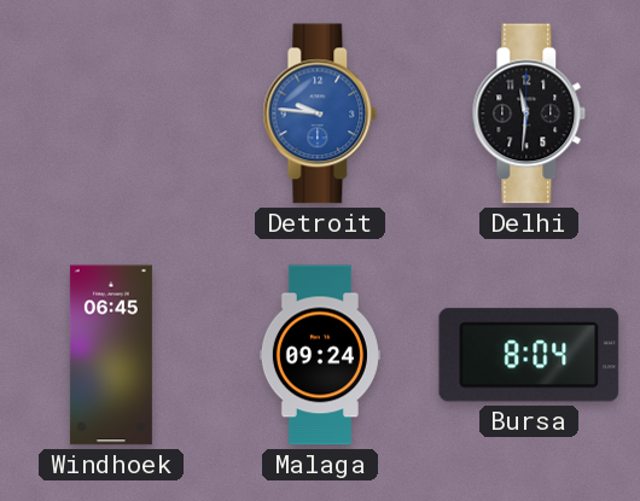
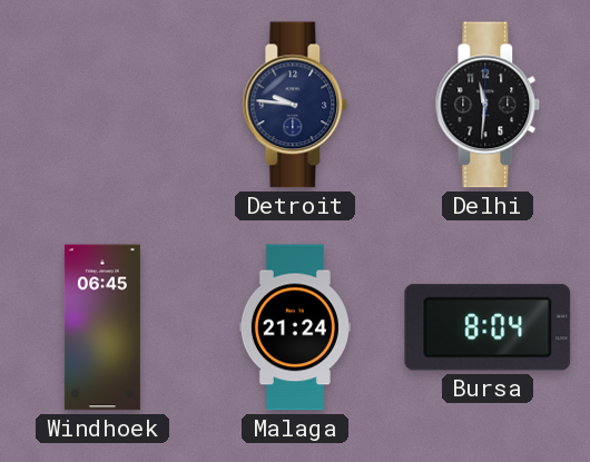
Detroit dial: blue -> navy (295, 105)
Malaga: 09:24 -> 21:24 (295, 327)
